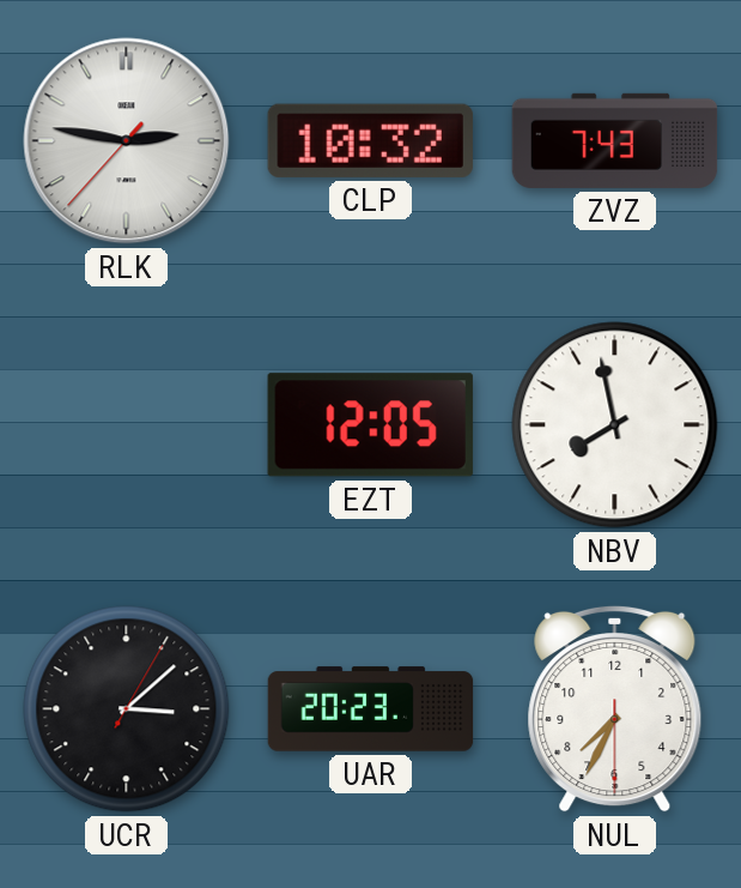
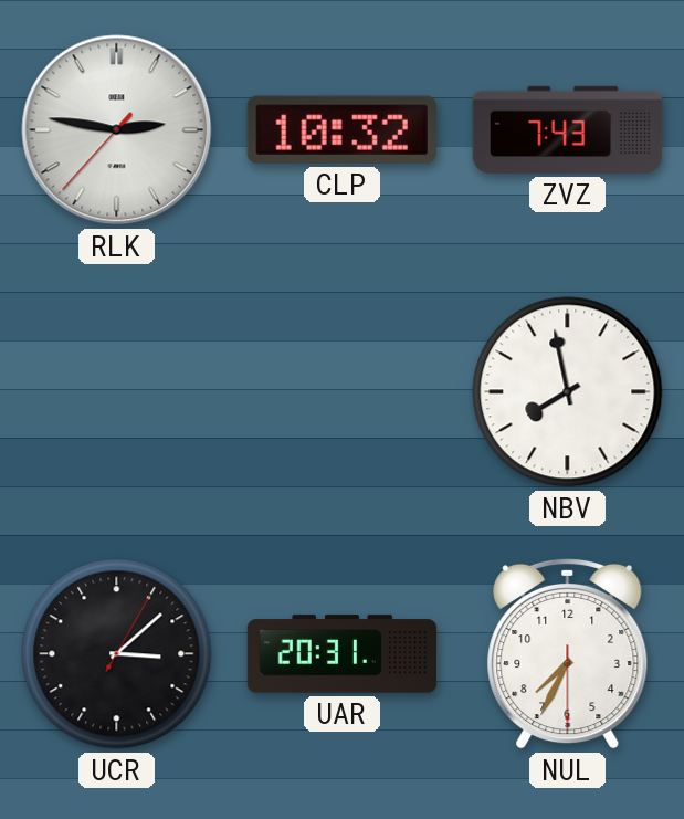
EZT: 12:05 -> none (370, 425)
UAR: 20:23 -> 20:31 (343, 654)
